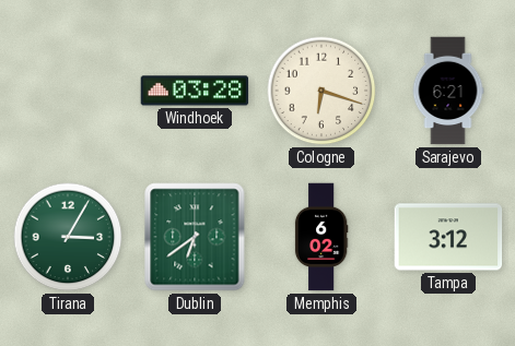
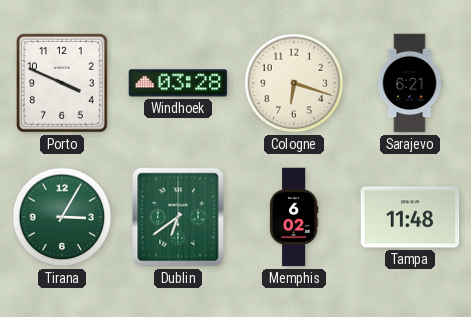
Porto: none -> 3:49 (62, 83)
Tampa: 3:12 -> 11:48 (410, 217)
